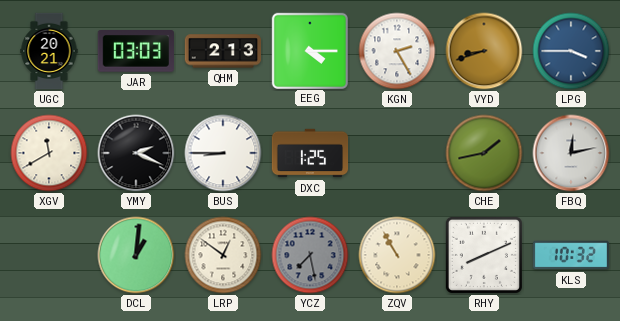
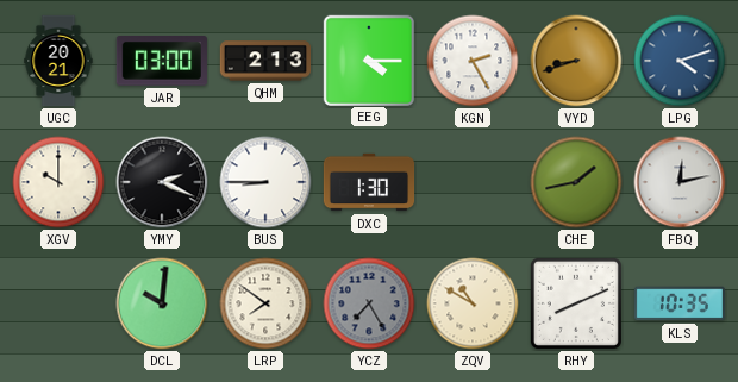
JAR: 03:03 -> 03:00 (162, 62)
LPG: 3:45 -> 4:12 (680, 61)
XGV: 11:40 -> 10:00 (58, 182)
DXC: 1:25 -> 1:30 (369, 182)
DCL: 1:01 -> 10:01 (162, 303)
LRP: 12:51 -> 7:51 (265, 303)
YCZ: 7:28 -> 7:25 (369, 303)
ZQV: 10:55 -> 10:50 (473, 303)
KLS: 10:32 -> 10:35 (678, 303)
